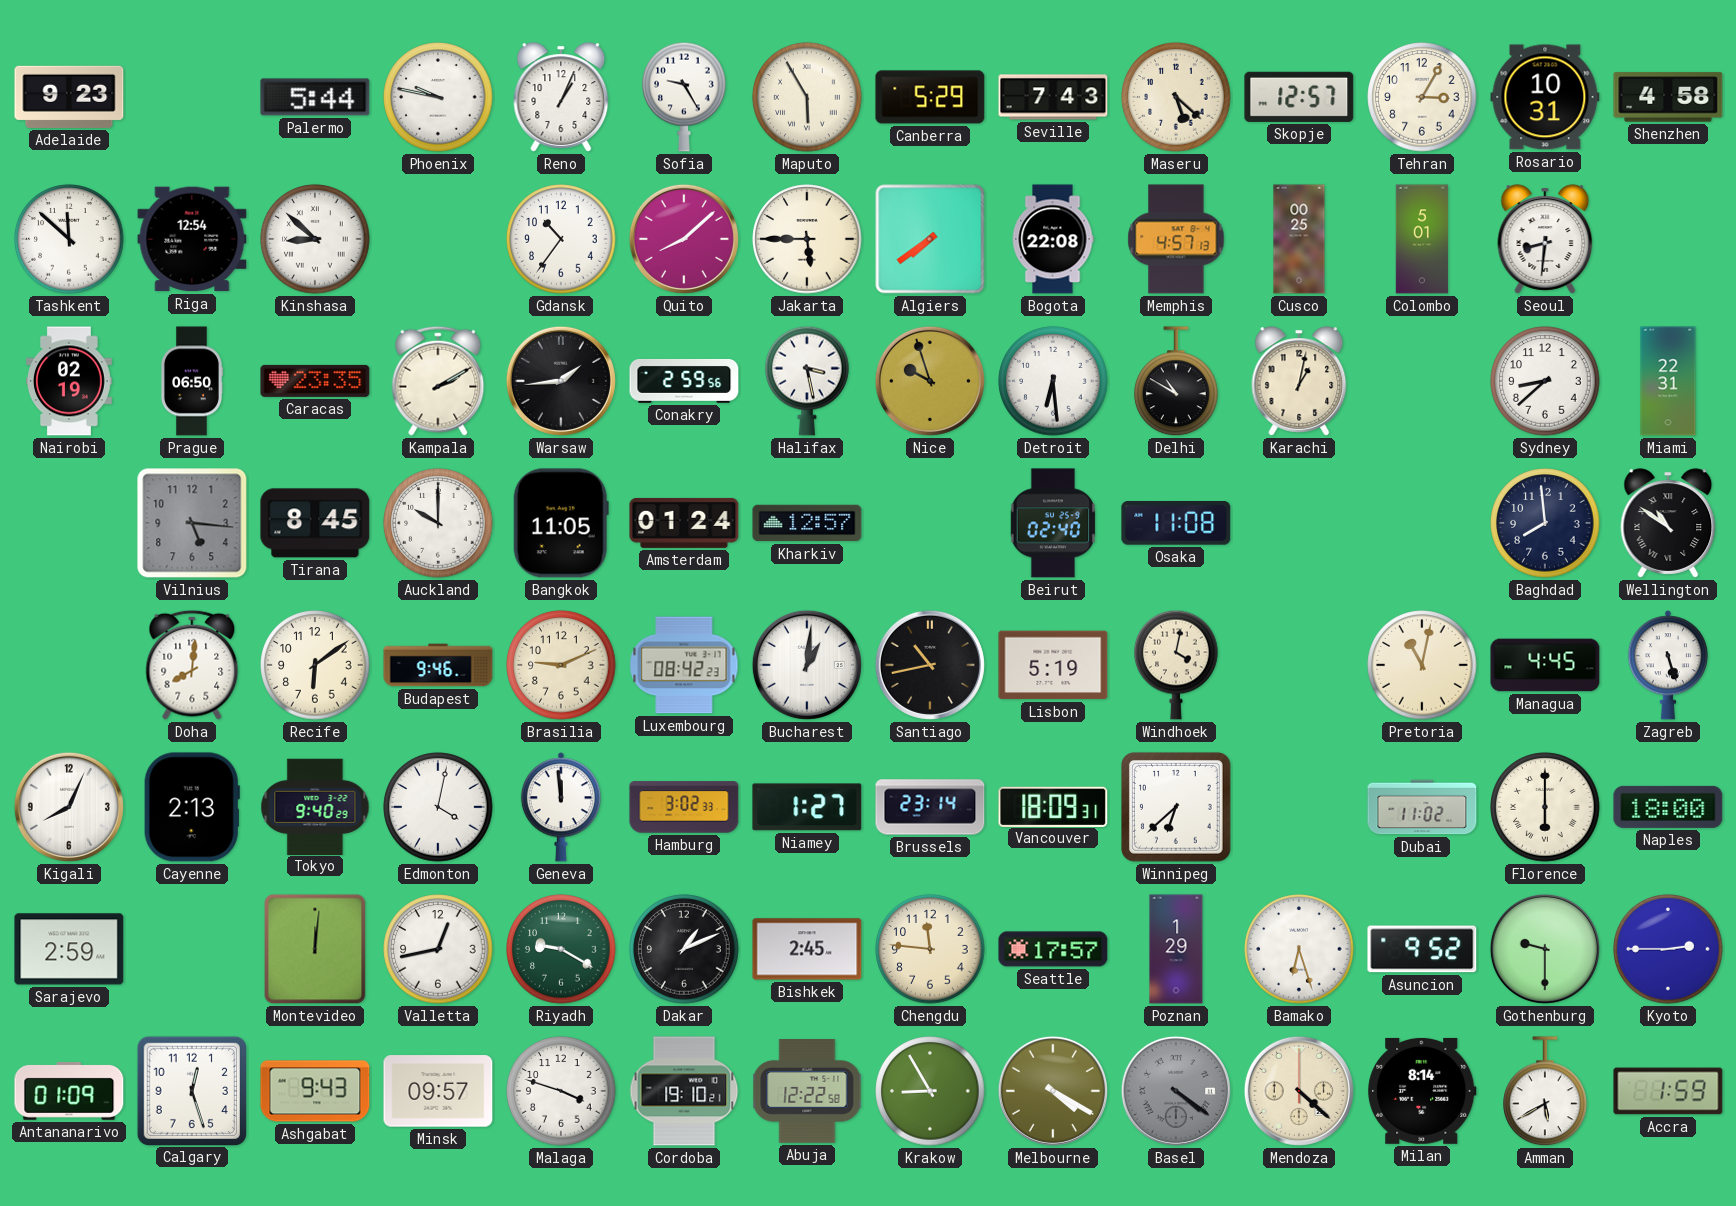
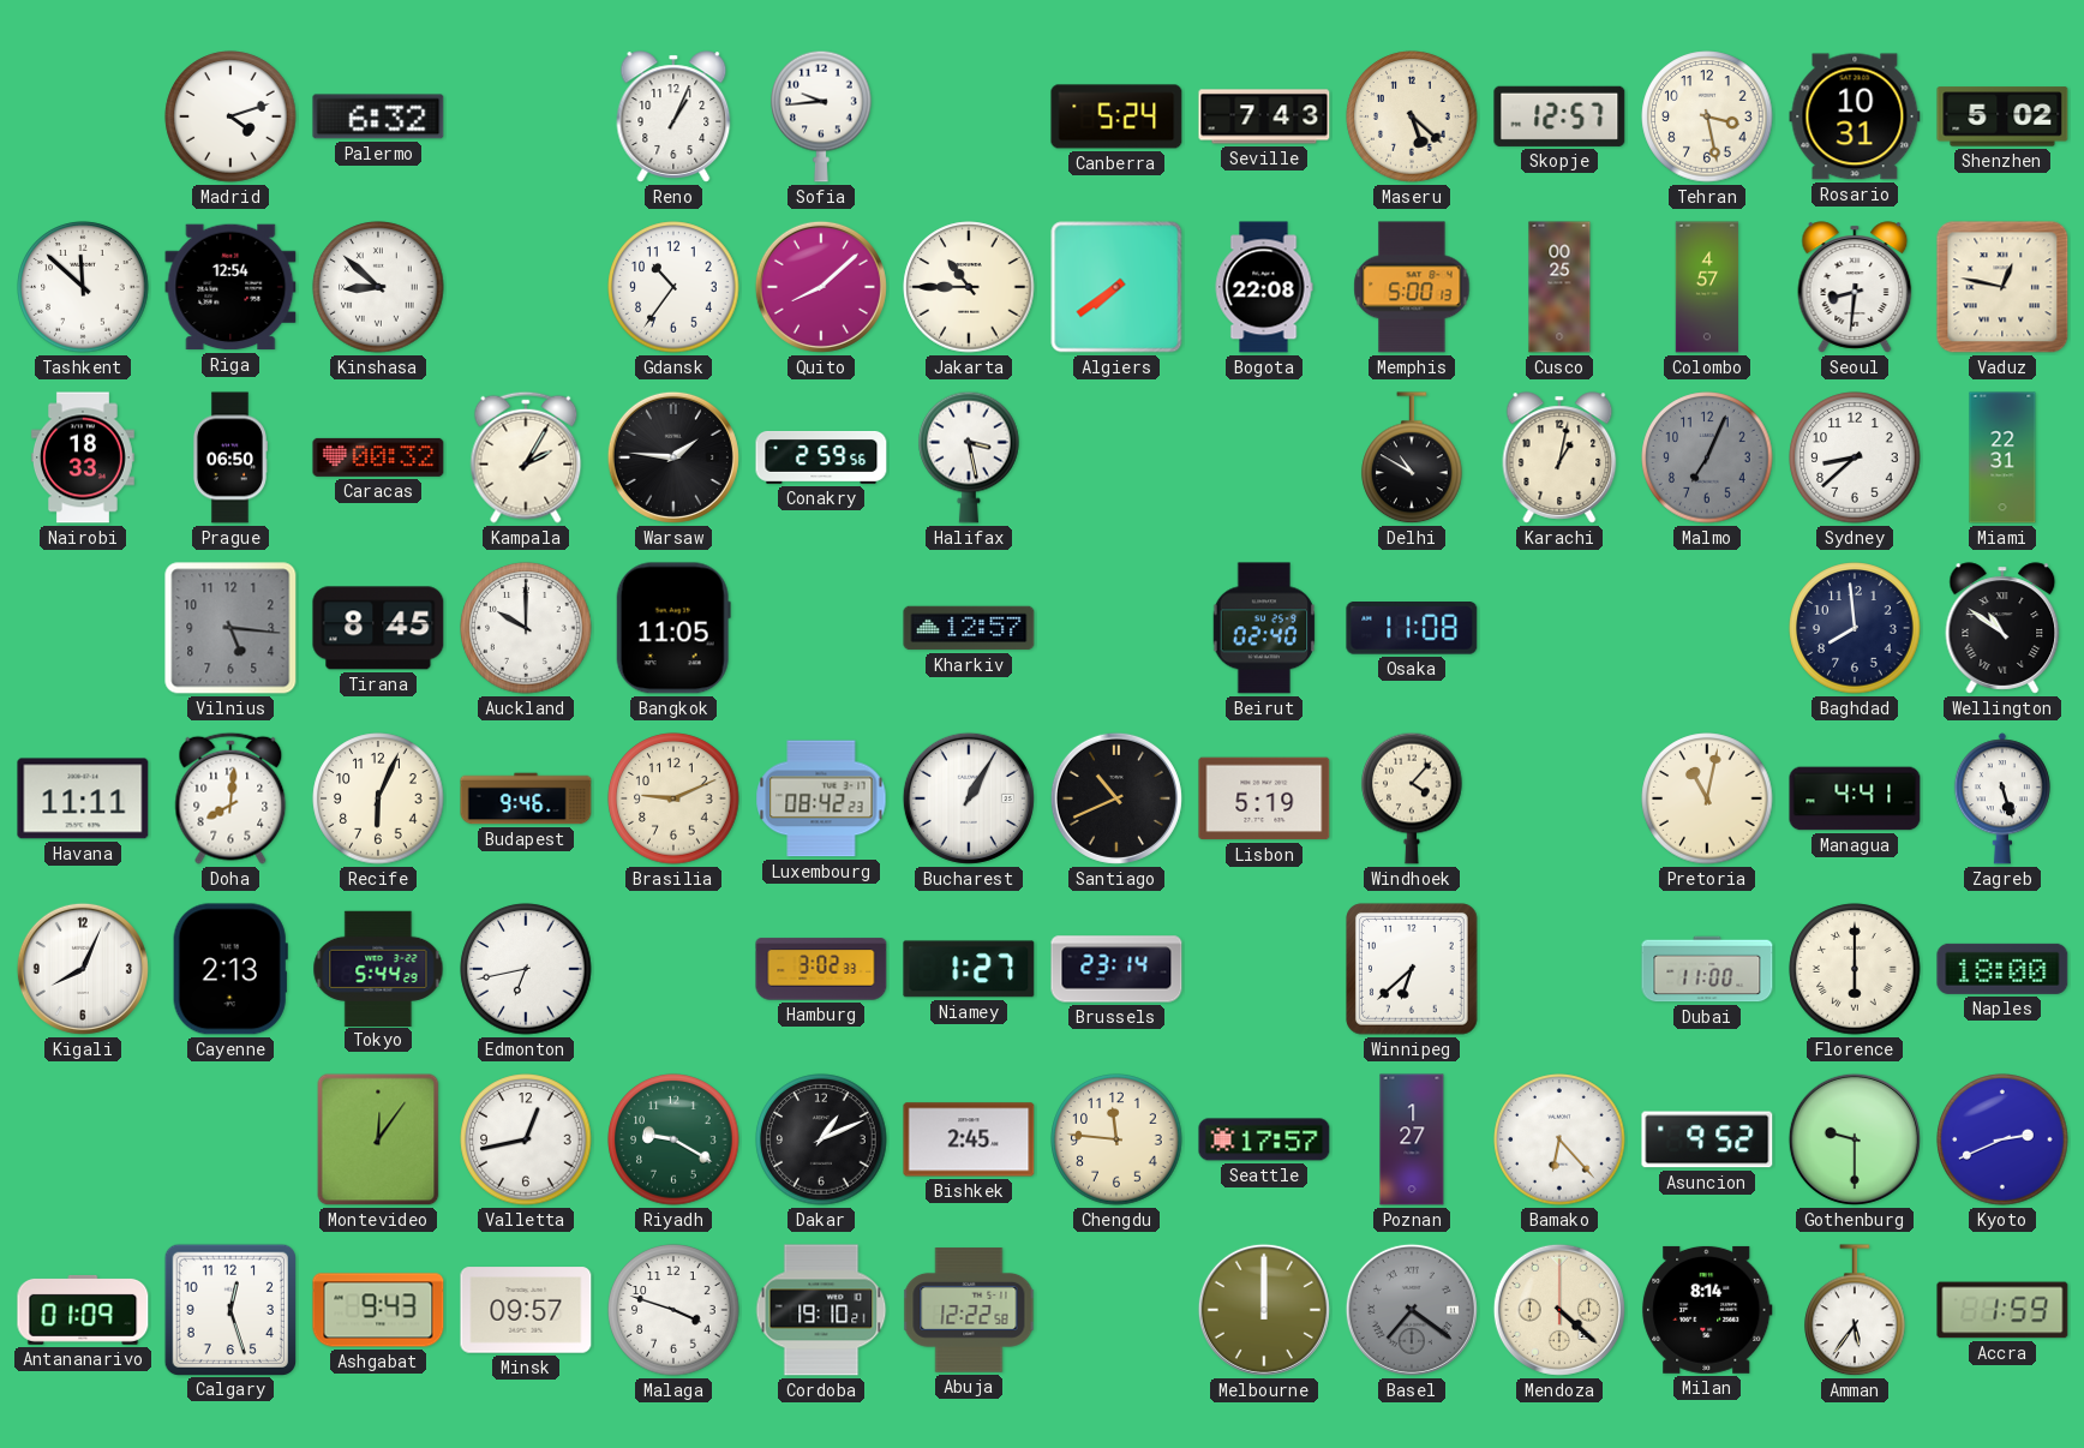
Adelaide: 9:23 -> none (69, 97)
Madrid: none -> 4:12 (230, 116)
Palermo: 5:44 -> 6:32 (378, 116)
Phoenix: 9:47 -> none (438, 97)
Sofia: 9:25 -> 9:44 (821, 116)
Maputo: 5:55 -> none (807, 97)
Canberra: 5:29 -> 5:24 (1116, 116)
Tehran: 3:05 -> 3:28 (1707, 116)
Shenzhen: 4:58 -> 5:02 (2002, 116)
Jakarta: 5:45 -> 10:45 (969, 287)
Memphis: 4:57 -> 5:00 (1412, 287)
Colombo: 5:01 -> 4:57 (1707, 287)
Vaduz: none -> 12:47 (2002, 287)
Nairobi: 02:19 -> 18:33 (84, 457)
Caracas: 23:35 -> 00:32 (378, 457)
Kampala: 2:10 -> 2:05 (526, 457)
Warsaw: 1:44 -> 1:46 (673, 457)
Nice: 9:57 -> none (930, 381)
Detroit: 6:29 -> none (1053, 381)
Malmo: none -> 7:04 (1707, 457)
Amsterdam: 01:24 -> none (684, 523)
Havana: none -> 11:11 (83, 798)
Recife: 6:09 -> 6:04 (378, 798)
Bucharest: 1:01 -> 1:05 (969, 798)
Santiago: 10:43 -> 10:41 (1116, 798)
Windhoek: 4:02 -> 4:07 (1412, 798)
Managua: 4:45 -> 4:41 (1855, 798)
Tokyo: 9:40 -> 5:44 (378, 968)
Edmonton: 4:02 -> 6:43 (526, 969)
Geneva: 11:59 -> none (561, 807)
Vancouver: 18:09 -> none (1053, 806)
Dubai: 11:02 -> 11:00 (1707, 969)
Sarajevo: 2:59 -> none (69, 949)
Montevideo: 12:01 -> 12:06 (378, 1139)
Poznan: 1:29 -> 1:27 (1412, 1139)
Bamako: 6:27 -> 6:23 (1559, 1139)
Kyoto: 2:45 -> 2:41 (2002, 1139)
Krakow: 8:55 -> none (930, 1091)
Melbourne: 4:20 -> 12:00 (1264, 1310)
Basel: 4:21 -> 7:21 (1412, 1310)
Amman: 5:40 -> 5:36 (1855, 1311)
